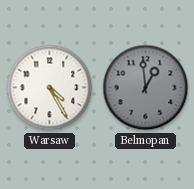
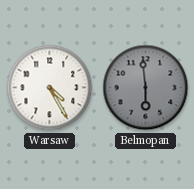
Belmopan: 12:59 -> 5:59 (146, 88)
